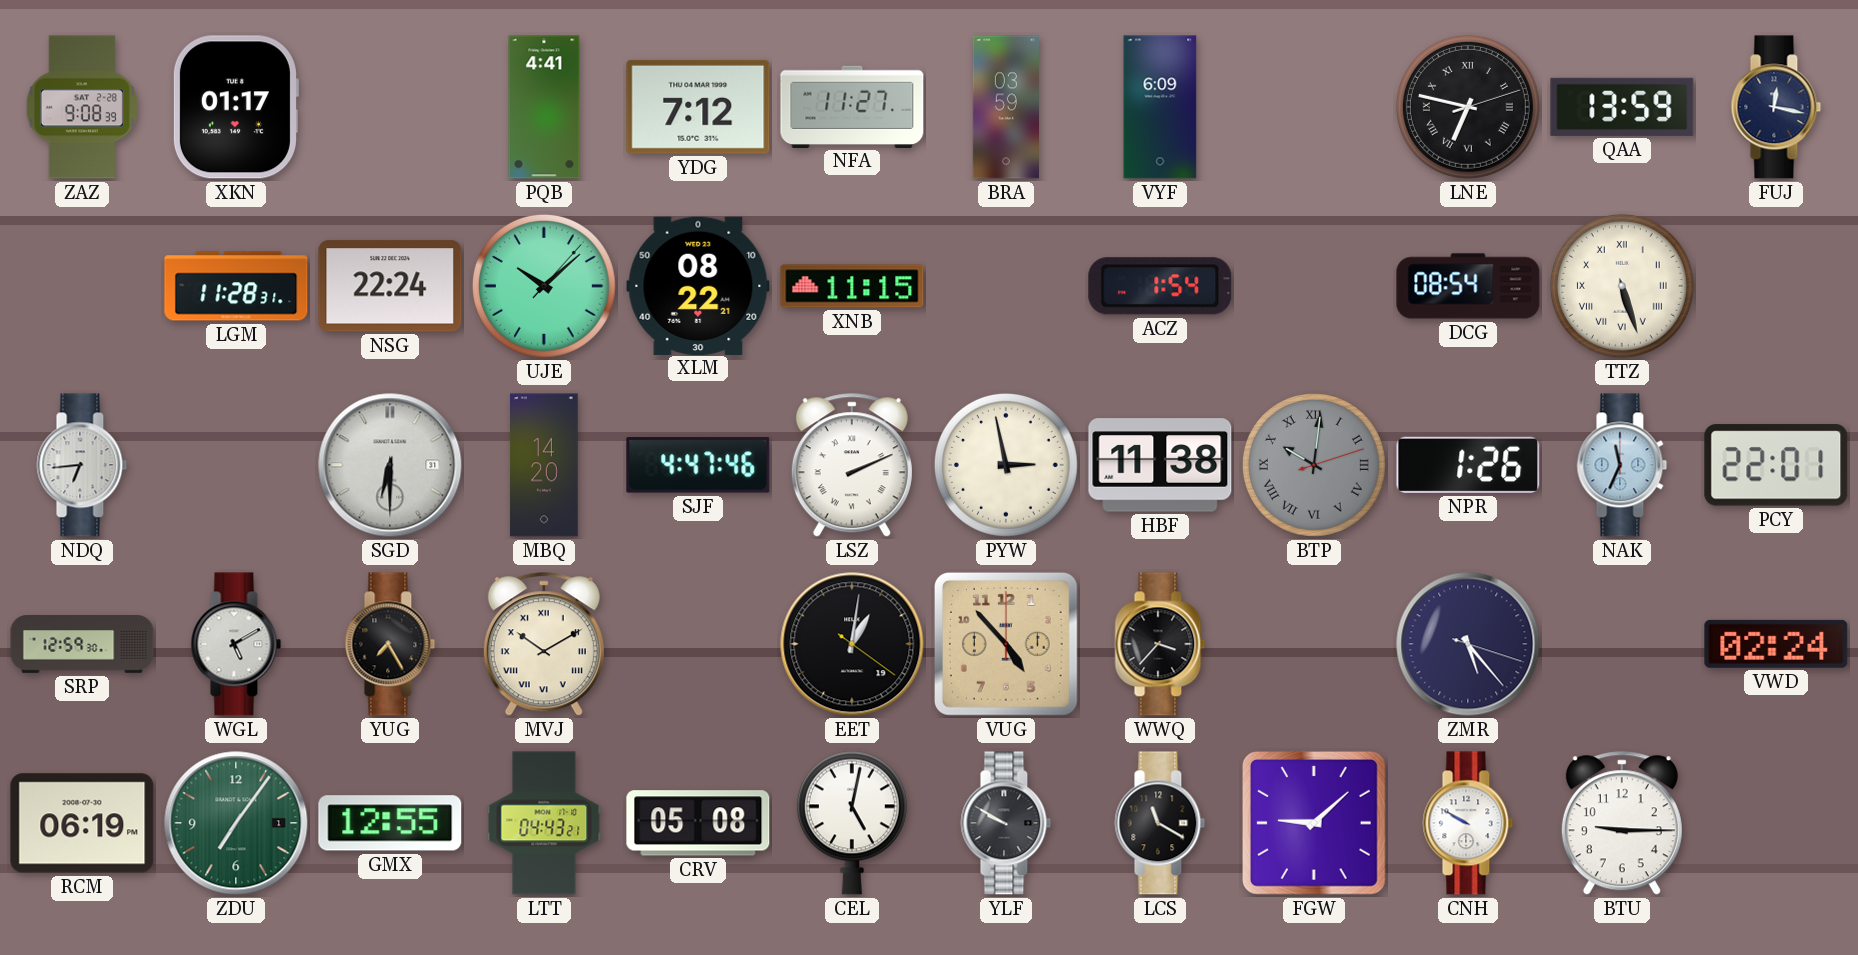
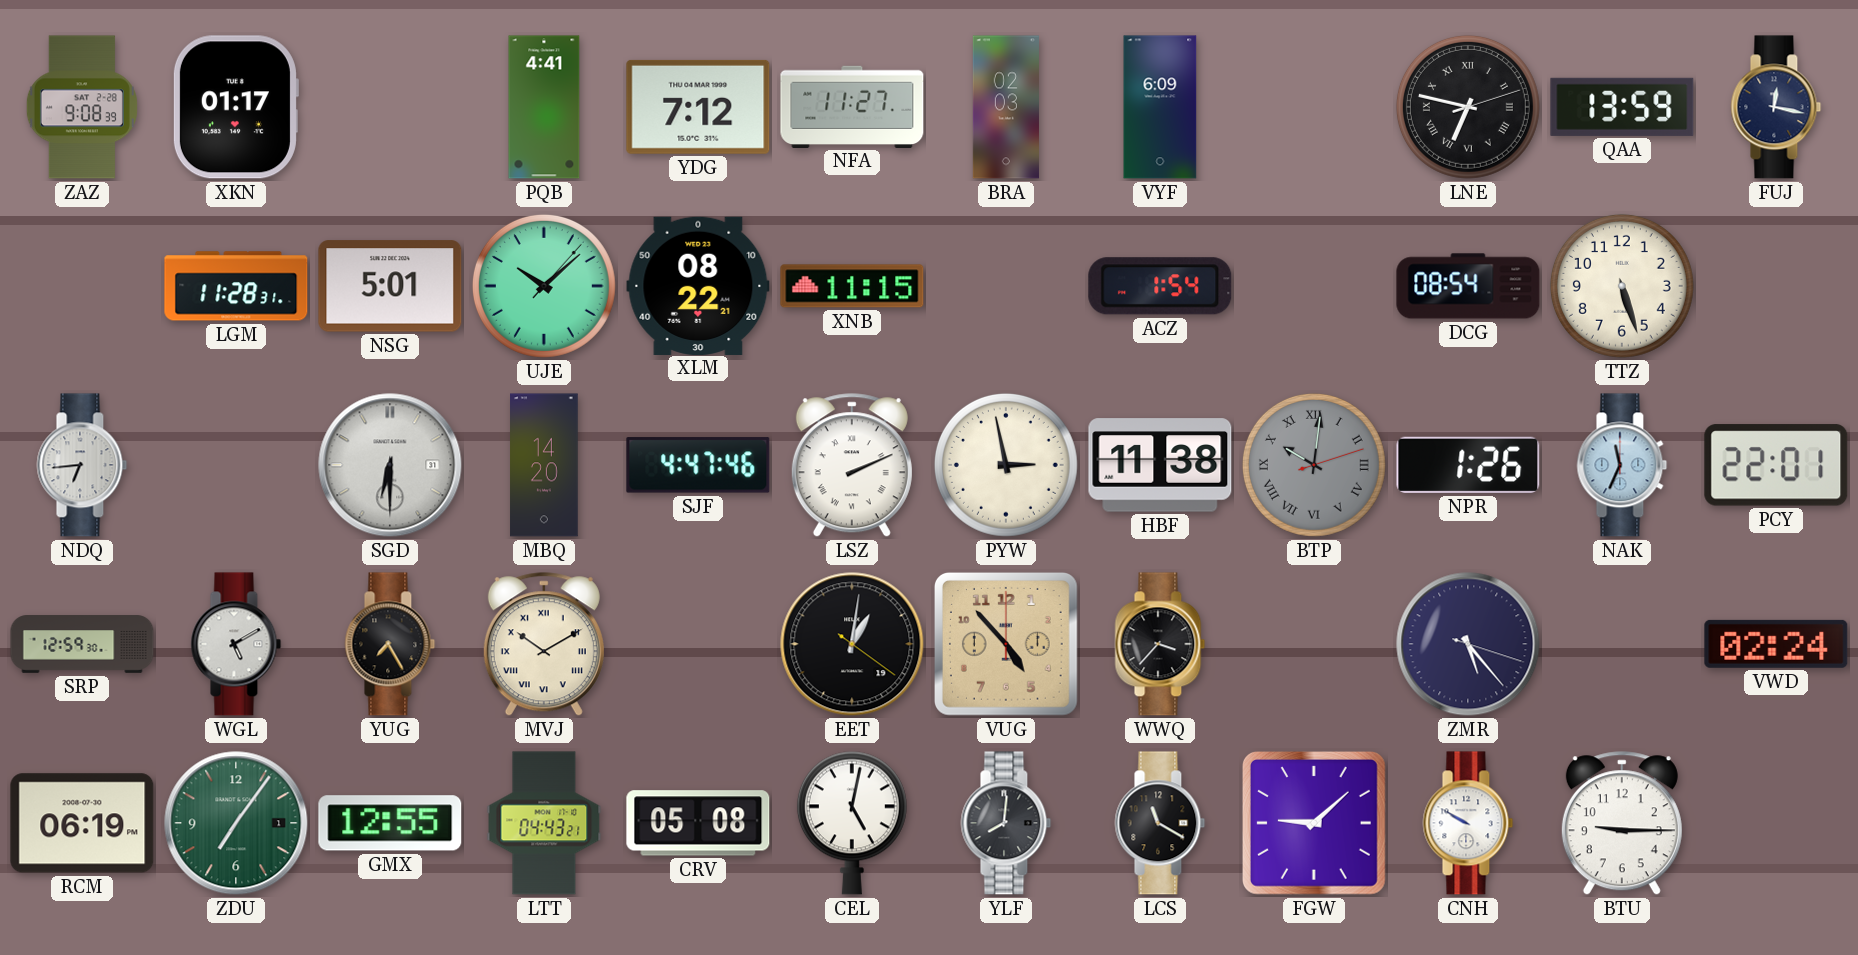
BRA: 03:59 -> 02:03 (1006, 107)
NSG: 22:24 -> 5:01 (390, 286)
TTZ numerals: Roman -> Arabic (1622, 286)
YLF: 9:50 -> 8:01 (1006, 823)
